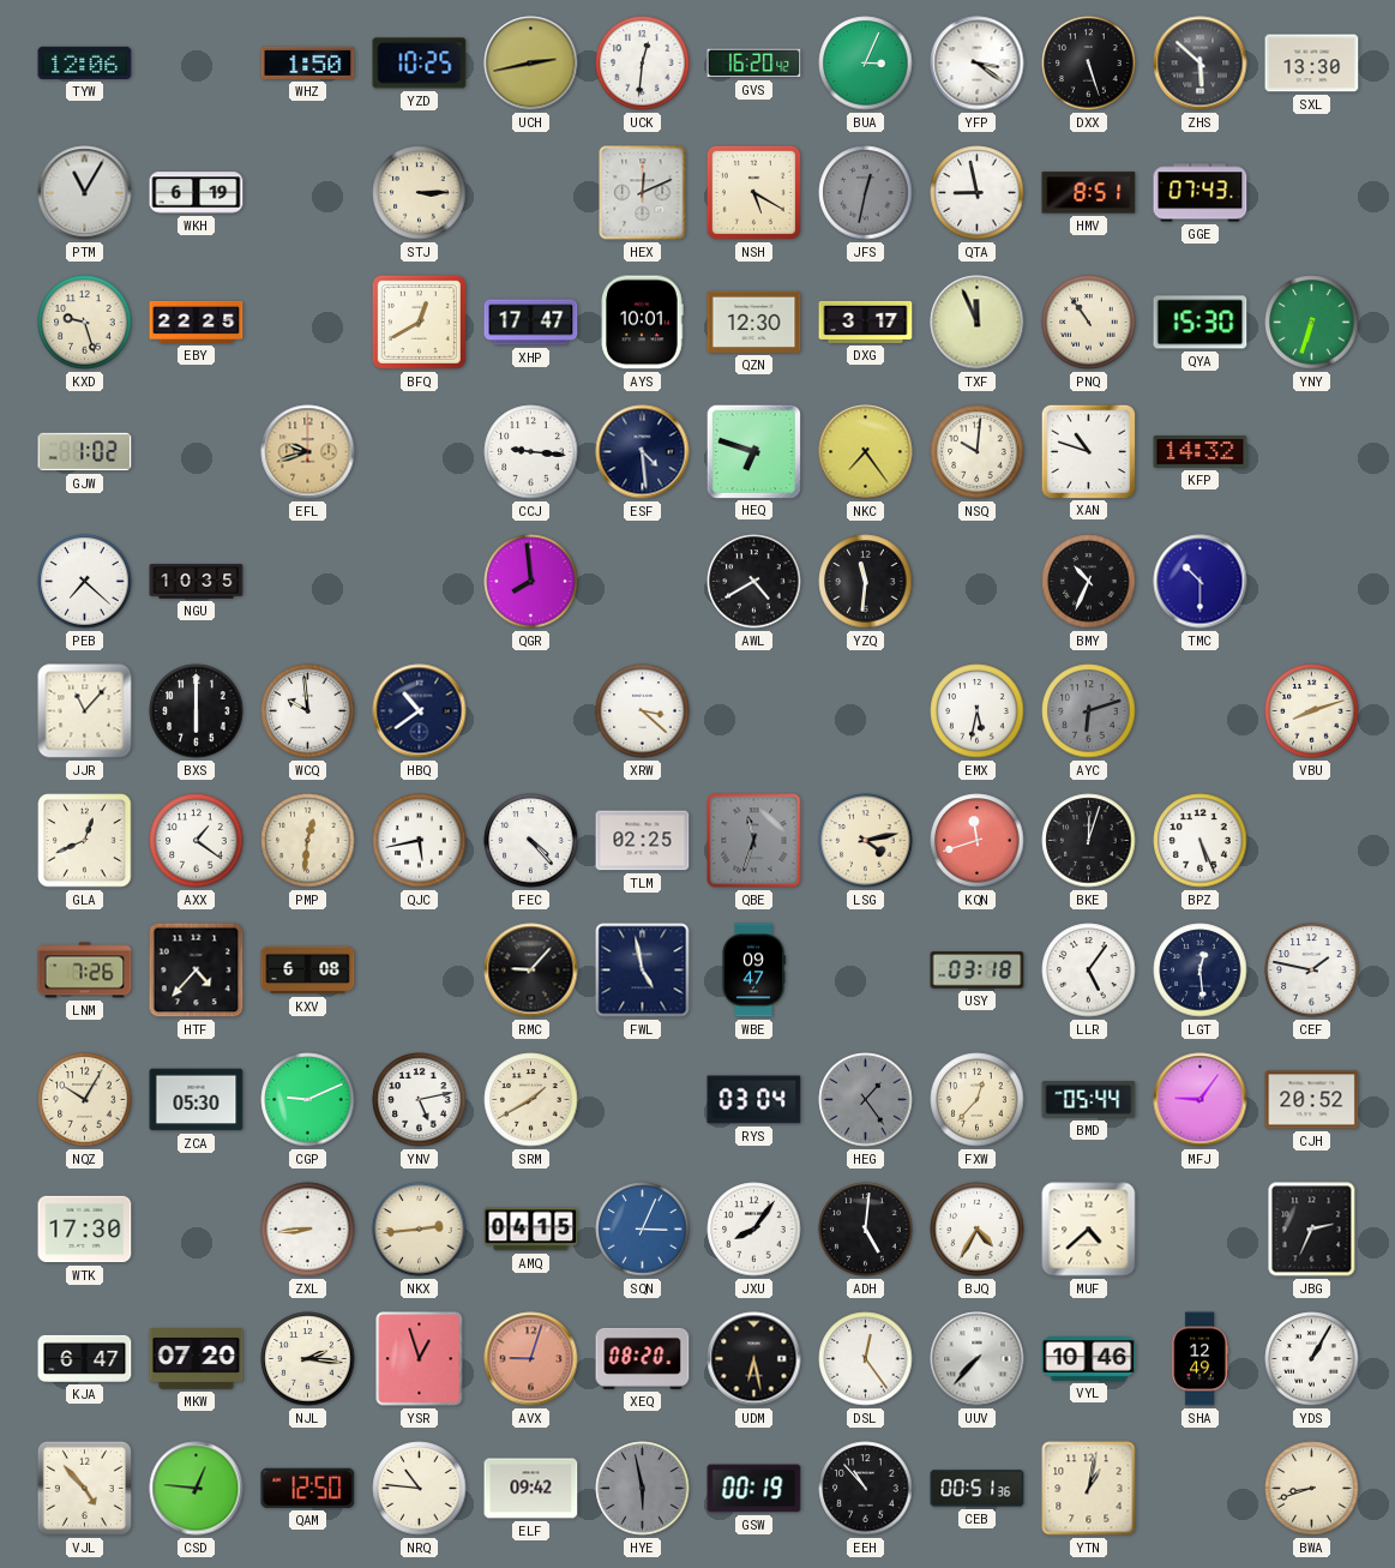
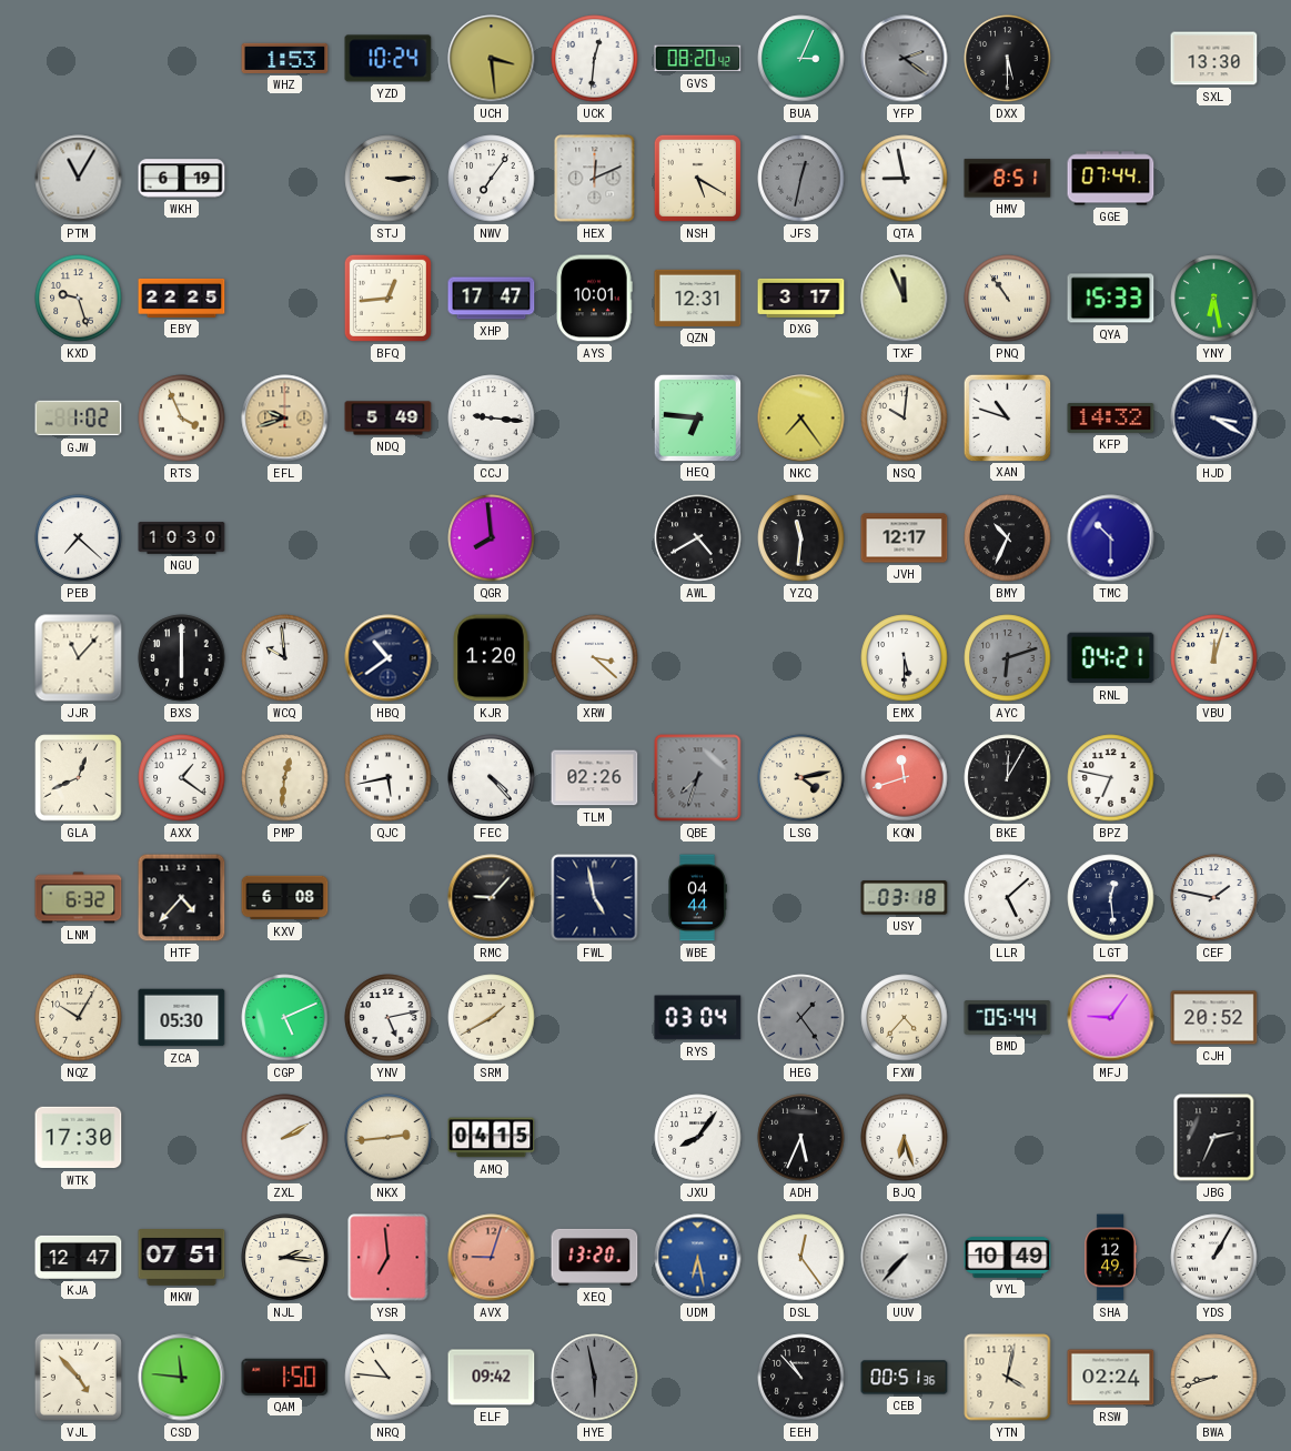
TYW: 12:06 -> none (85, 62)
WHZ: 1:50 -> 1:53 (285, 58)
YZD: 10:25 -> 10:24 (389, 59)
UCH: 2:43 -> 3:29 (492, 59)
GVS: 16:20 -> 08:20 (698, 59)
YFP: 3:21 -> 2:21 (905, 59)
YFP dial: white -> grey (905, 59)
DXX: 5:27 -> 5:30 (1008, 59)
ZHS: 5:52 -> none (1201, 64)
NWV: none -> 7:06 (492, 179)
GGE: 07:43 -> 07:44 (1111, 179)
BFQ: 12:40 -> 12:44 (387, 298)
QZN: 12:30 -> 12:31 (698, 298)
QYA: 15:30 -> 15:33 (1111, 299)
YNY: 6:33 -> 6:28 (1214, 299)
RTS: none -> 3:56 (182, 419)
NDQ: none -> 5:49 (389, 419)
ESF: 4:29 -> none (643, 452)
HEQ: 6:48 -> 6:46 (697, 417)
HJD: none -> 3:20 (1214, 419)
NGU: 10:35 -> 10:30 (182, 538)
JVH: none -> 12:17 (905, 538)
KJR: none -> 1:20 (491, 658)
EMX: 5:32 -> 5:30 (905, 658)
RNL: none -> 04:21 (1111, 658)
VBU: 8:12 -> 12:03 (1214, 658)
TLM: 02:25 -> 02:26 (595, 778)
QBE: 11:33 -> 7:33 (698, 778)
BKE: 12:03 -> 12:05 (1008, 778)
BPZ: 5:26 -> 6:47 (1111, 778)
LNM: 7:26 -> 6:32 (79, 898)
WBE: 09:47 -> 04:44 (697, 898)
LLR: 5:06 -> 5:08 (1008, 898)
CGP: 9:11 -> 5:11 (285, 1018)
FXW: 12:37 -> 4:37 (905, 1018)
ZXL: 8:44 -> 2:10 (285, 1138)
SQN: 3:04 -> none (643, 1230)
ADH: 5:01 -> 5:34 (801, 1138)
BJQ: 4:35 -> 6:27 (905, 1138)
MUF: 4:38 -> none (1089, 1230)
KJA: 6:47 -> 12:47 (79, 1257)
MKW: 07:20 -> 07:51 (182, 1258)
YSR: 12:57 -> 6:59 (389, 1258)
XEQ: 08:20 -> 13:20 (595, 1257)
UDM dial: black -> blue (698, 1258)
VYL: 10:46 -> 10:49 (1008, 1258)
CSD: 12:46 -> 11:46 (182, 1378)
QAM: 12:50 -> 1:50 (285, 1377)
GSW: 00:19 -> none (754, 1489)
YTN: 1:02 -> 4:02 (1008, 1378)
RSW: none -> 02:24 (1111, 1378)
